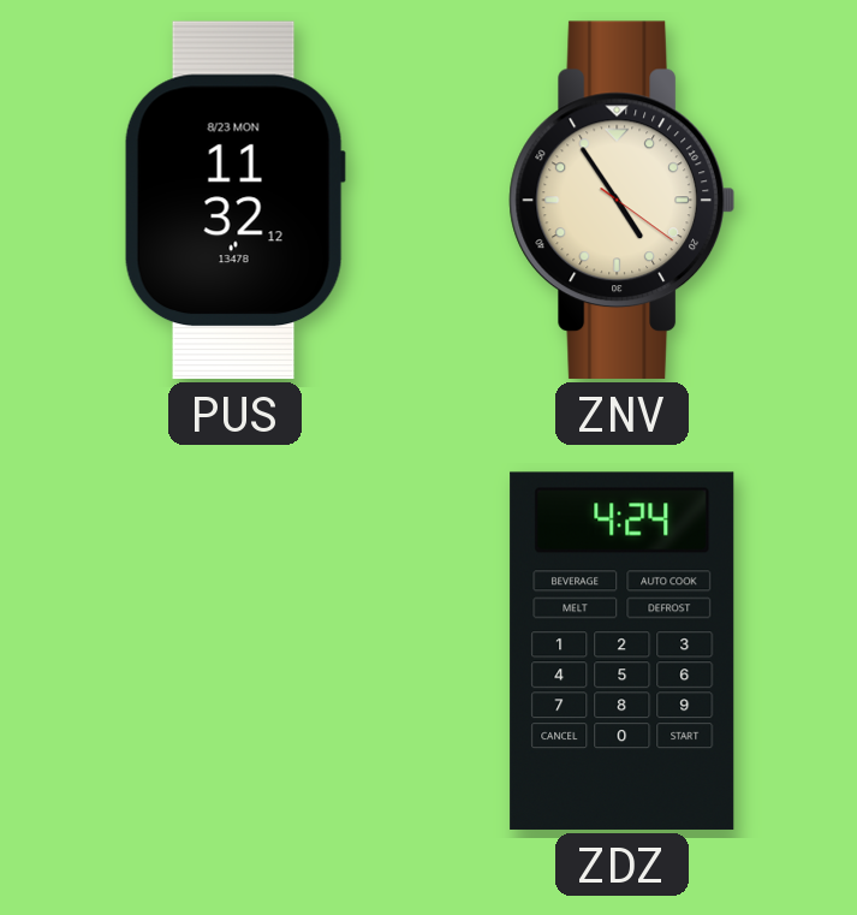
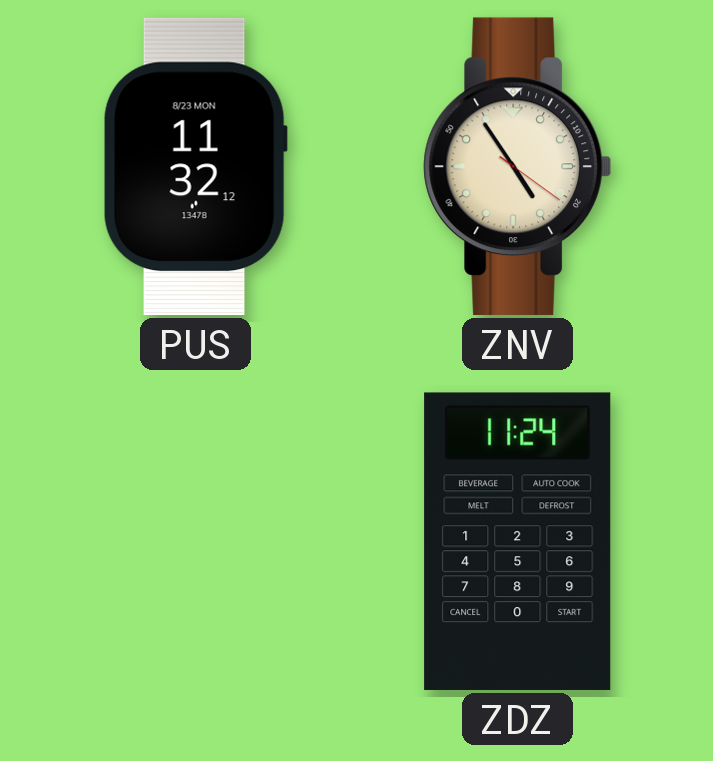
ZDZ: 4:24 -> 11:24 (518, 541)
